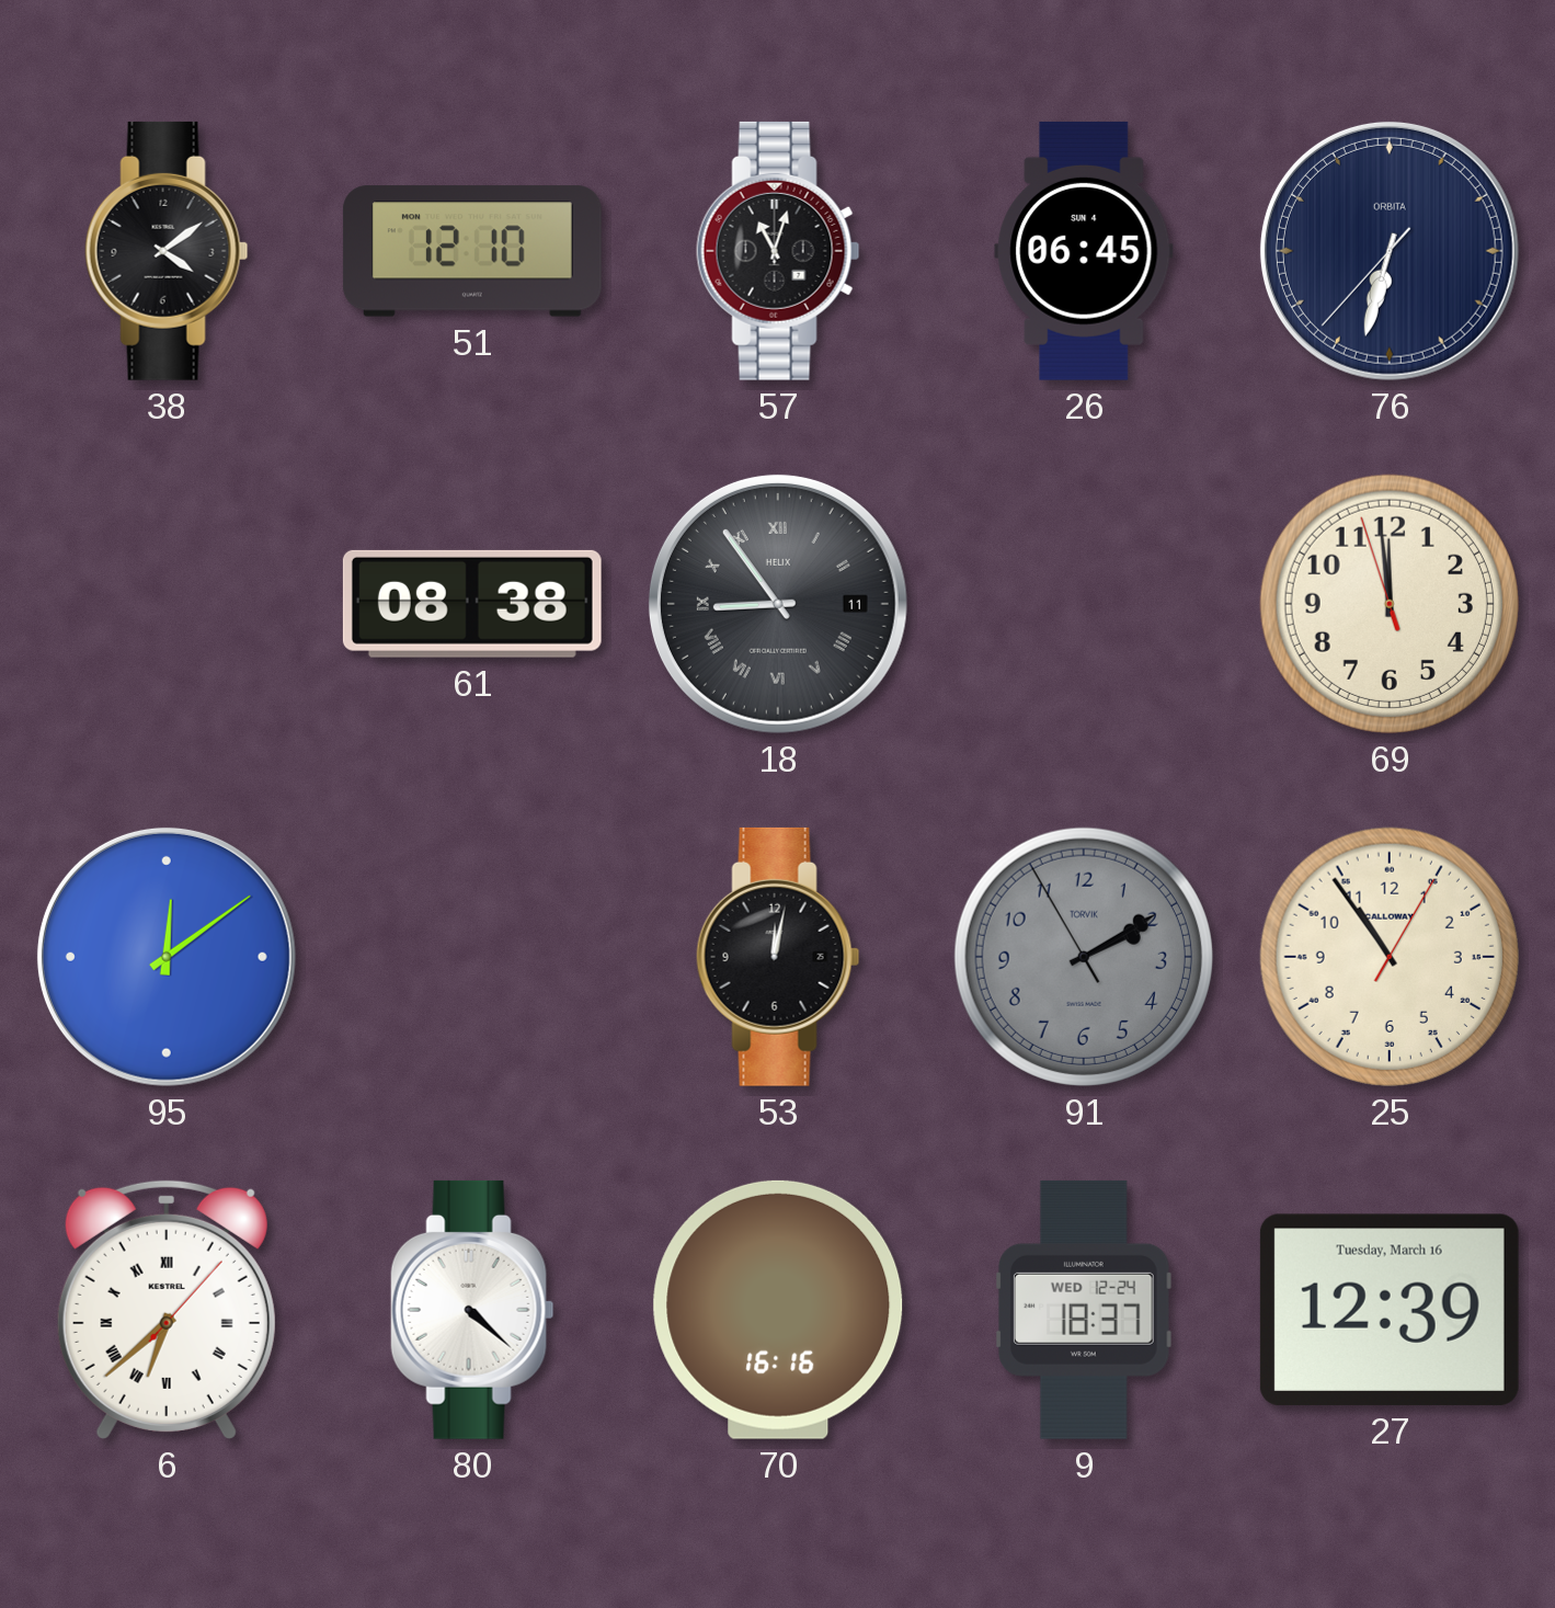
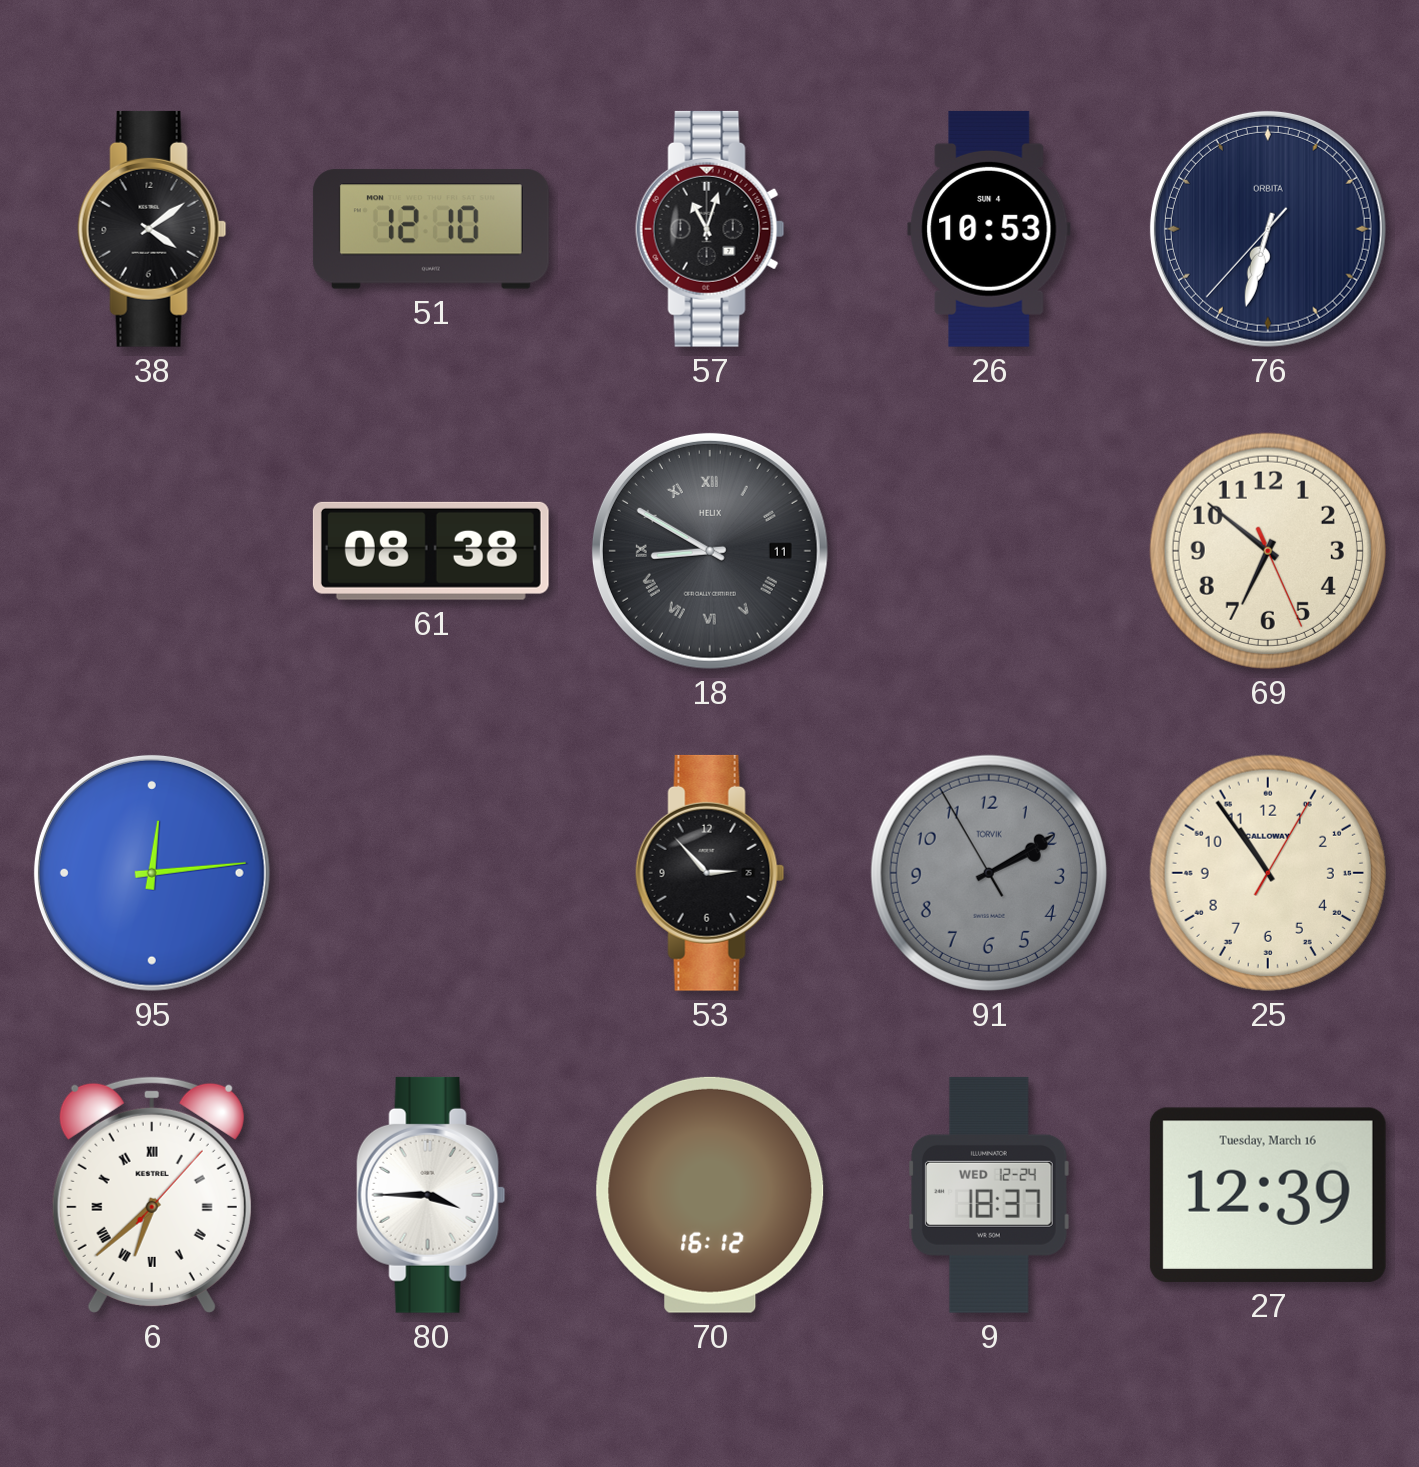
26: 06:45 -> 10:53 (989, 229)
18: 8:54 -> 8:50 (710, 551)
69: 11:58 -> 6:51 (1268, 551)
95: 12:09 -> 12:14 (152, 873)
53: 12:02 -> 2:53 (710, 873)
80: 4:22 -> 3:45 (431, 1195)
70: 16:16 -> 16:12 (710, 1195)
